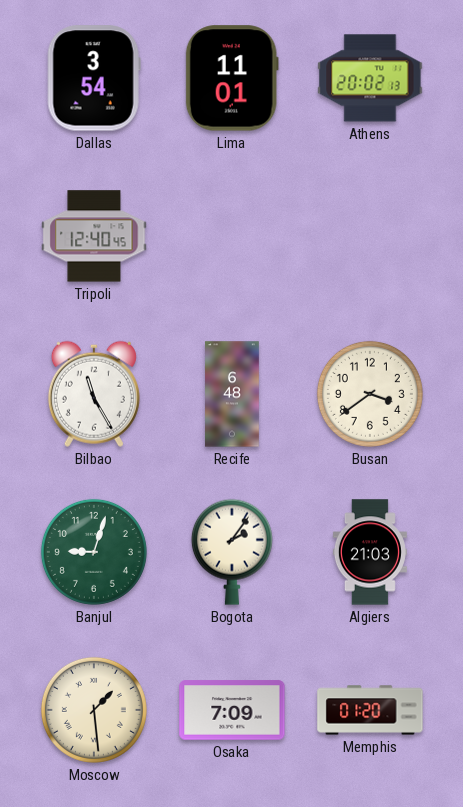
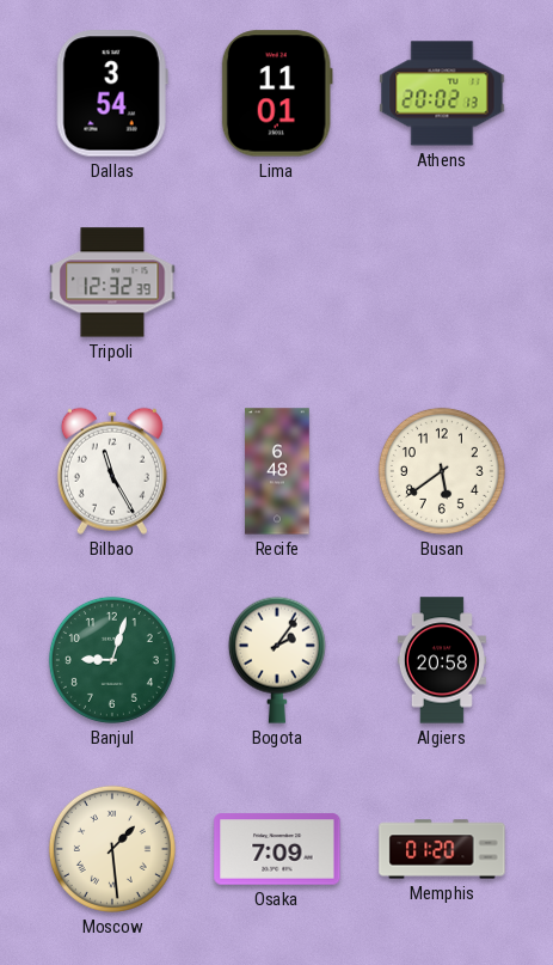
Tripoli: 12:40 -> 12:32 (112, 282)
Busan: 3:39 -> 5:39 (442, 471)
Algiers: 21:03 -> 20:58 (442, 660)
